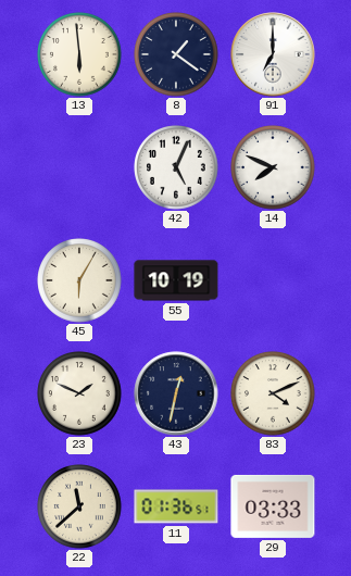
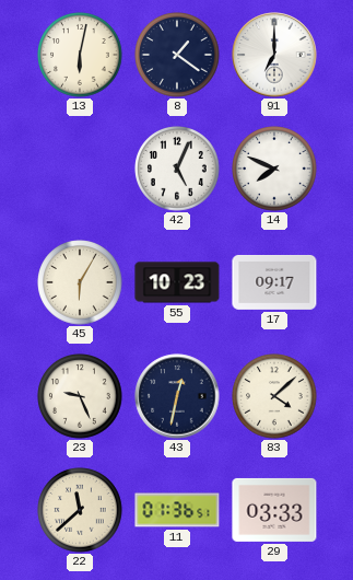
13: 5:59 -> 6:02 (80, 55)
55: 10:19 -> 10:23 (177, 282)
17: none -> 09:17 (274, 282)
23: 1:49 -> 9:26 (80, 396)
83: 4:11 -> 4:08 (274, 396)
